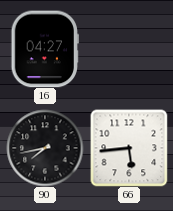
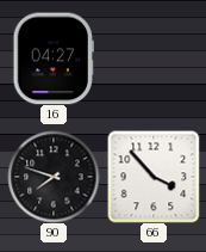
90: 7:43 -> 7:48 (54, 177)
66: 5:44 -> 3:53 (154, 177)
